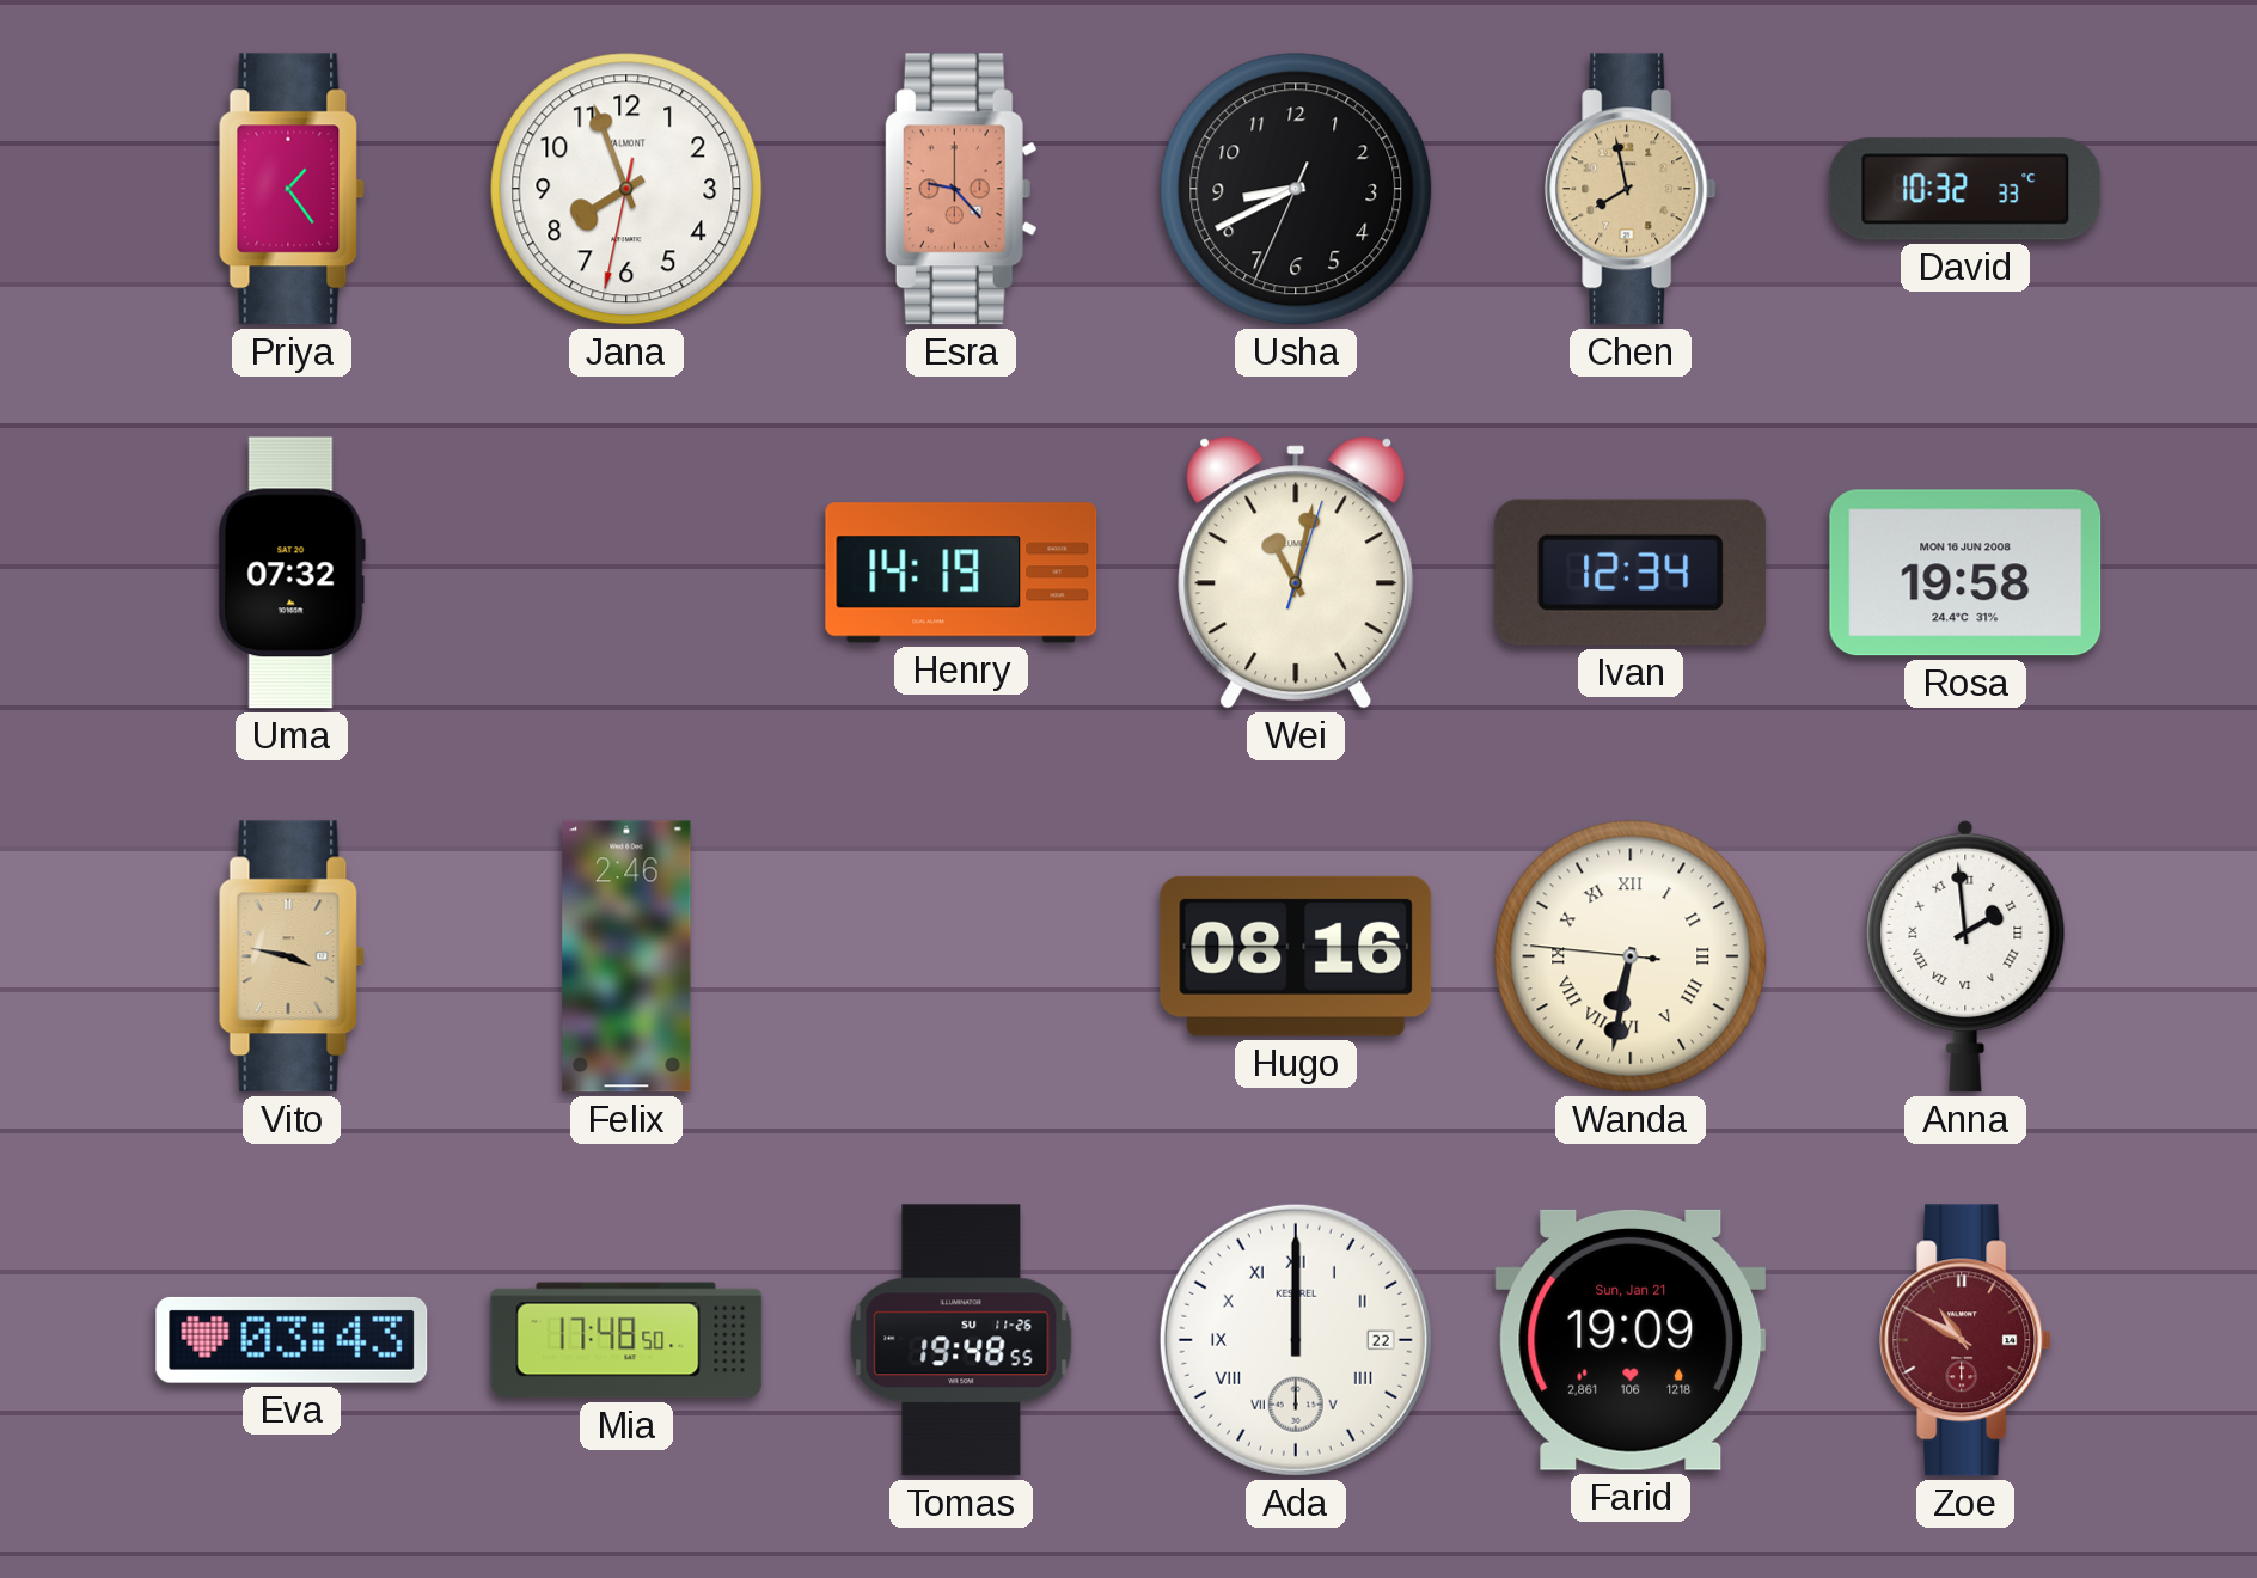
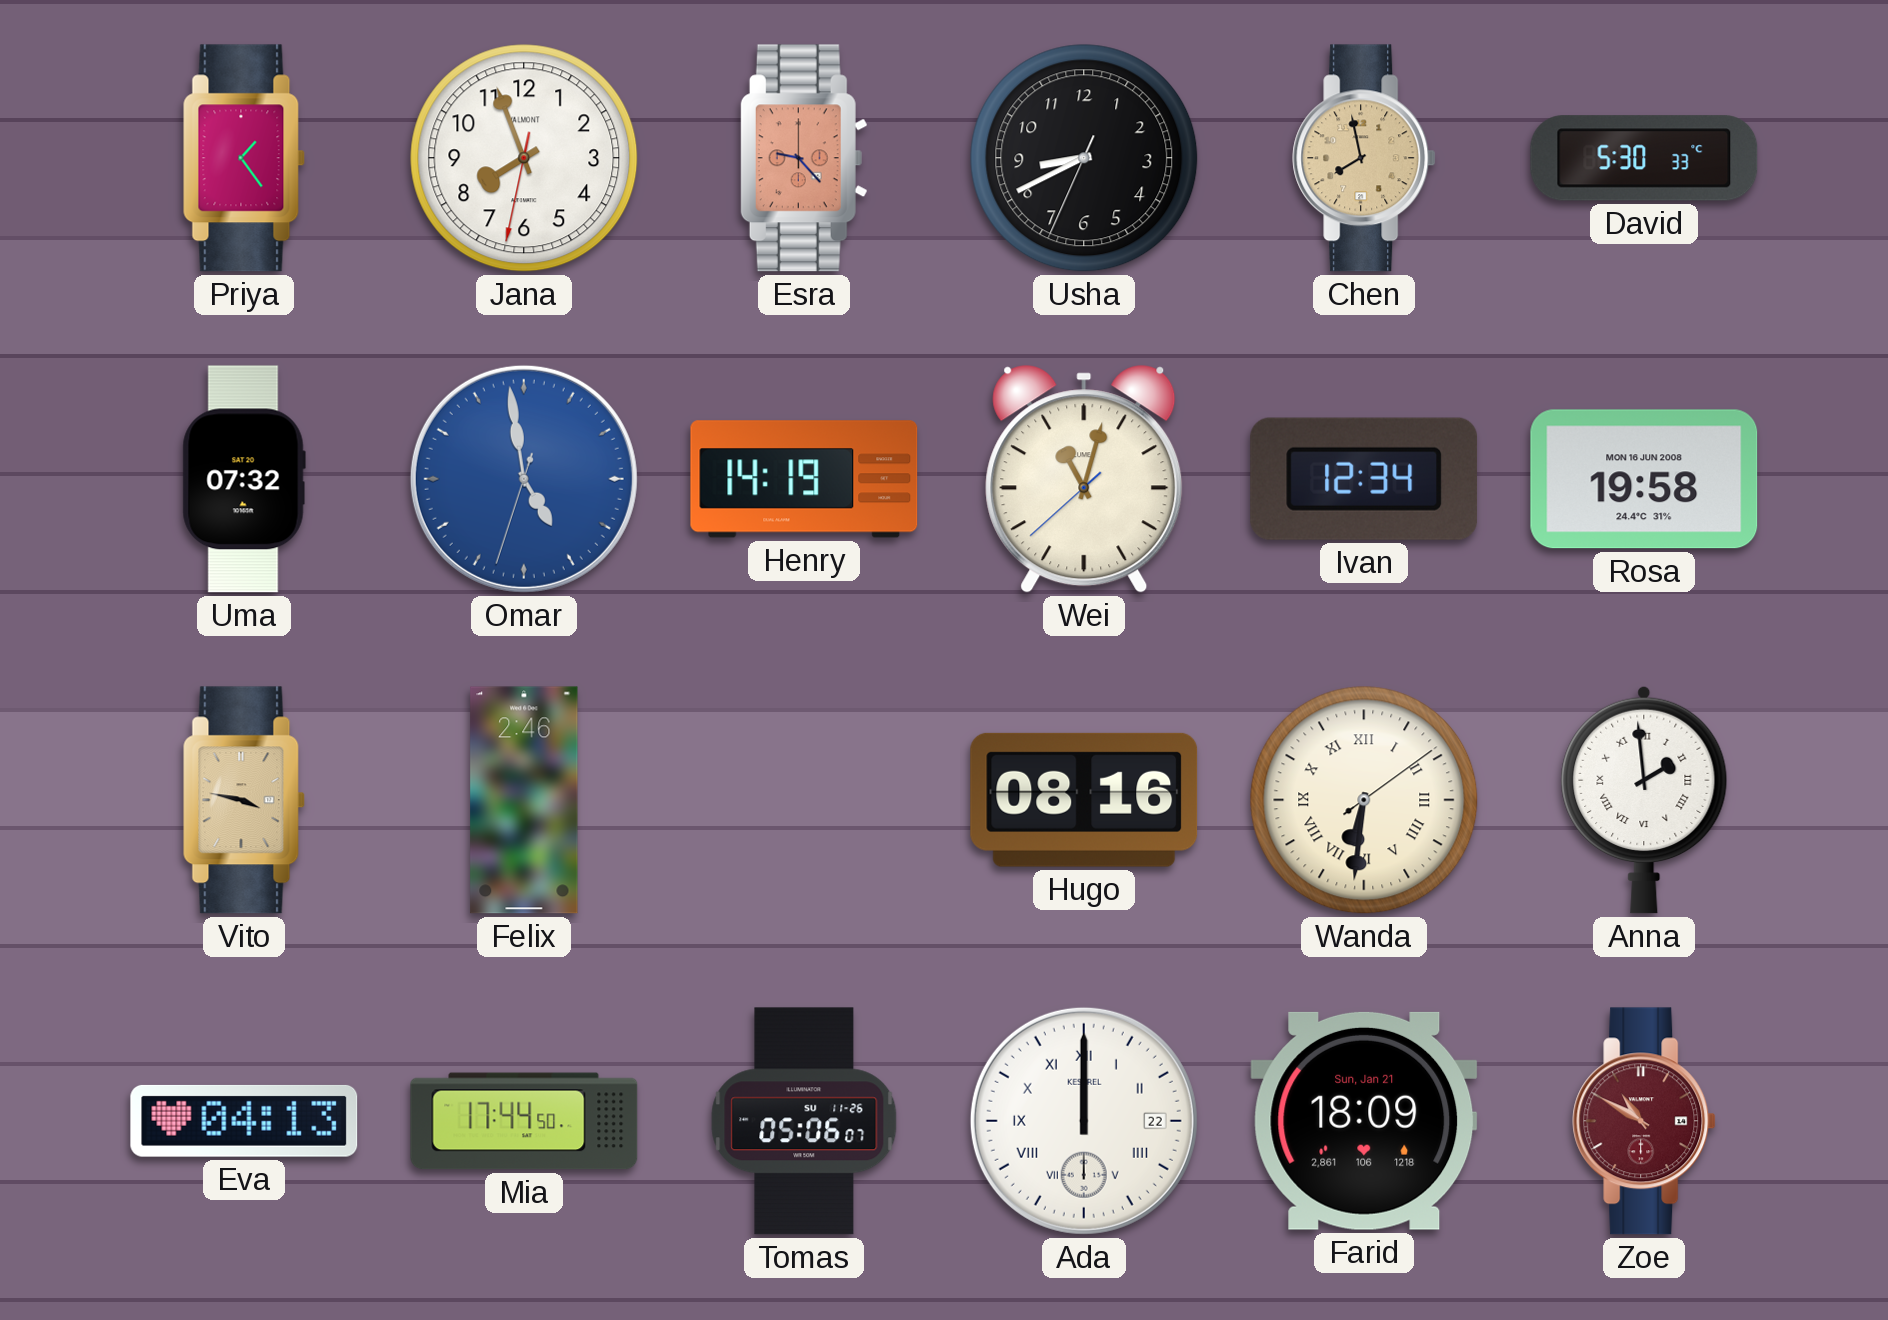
David: 10:32 -> 5:30 (1644, 158)
Omar: none -> 4:58 (524, 479)
Wei: 11:02:03 -> 11:02:38 (1084, 479)
Wanda: 6:31:46 -> 6:31:09 (1364, 800)
Eva: 03:43 -> 04:13 (244, 1121)
Mia: 17:48 -> 17:44 (524, 1121)
Tomas: 19:48 -> 05:06 (804, 1121)
Farid: 19:09 -> 18:09 (1364, 1121)
